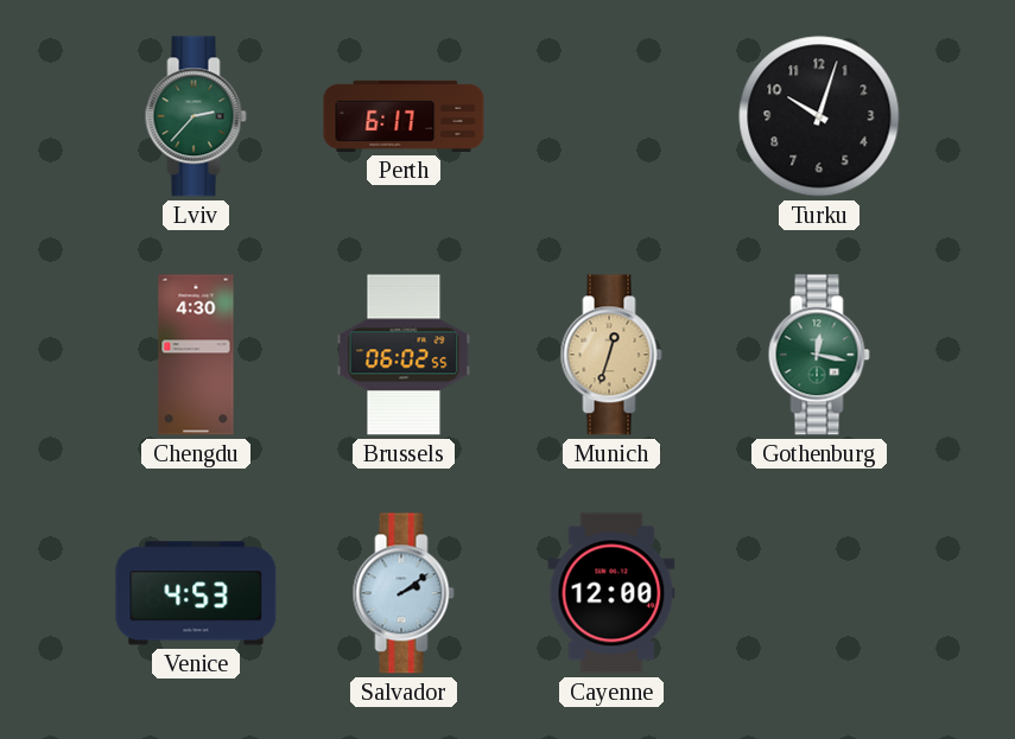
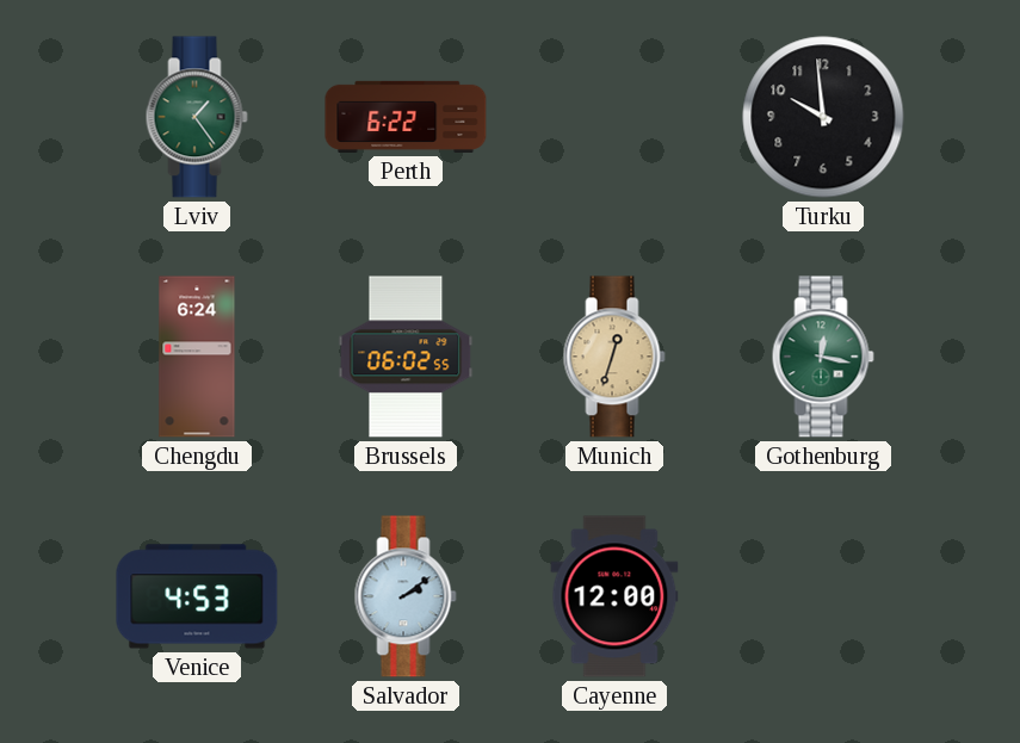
Lviv: 2:37 -> 1:24 (197, 117)
Perth: 6:17 -> 6:22 (406, 117)
Turku: 10:03 -> 9:59 (823, 117)
Chengdu: 4:30 -> 6:24 (197, 357)
